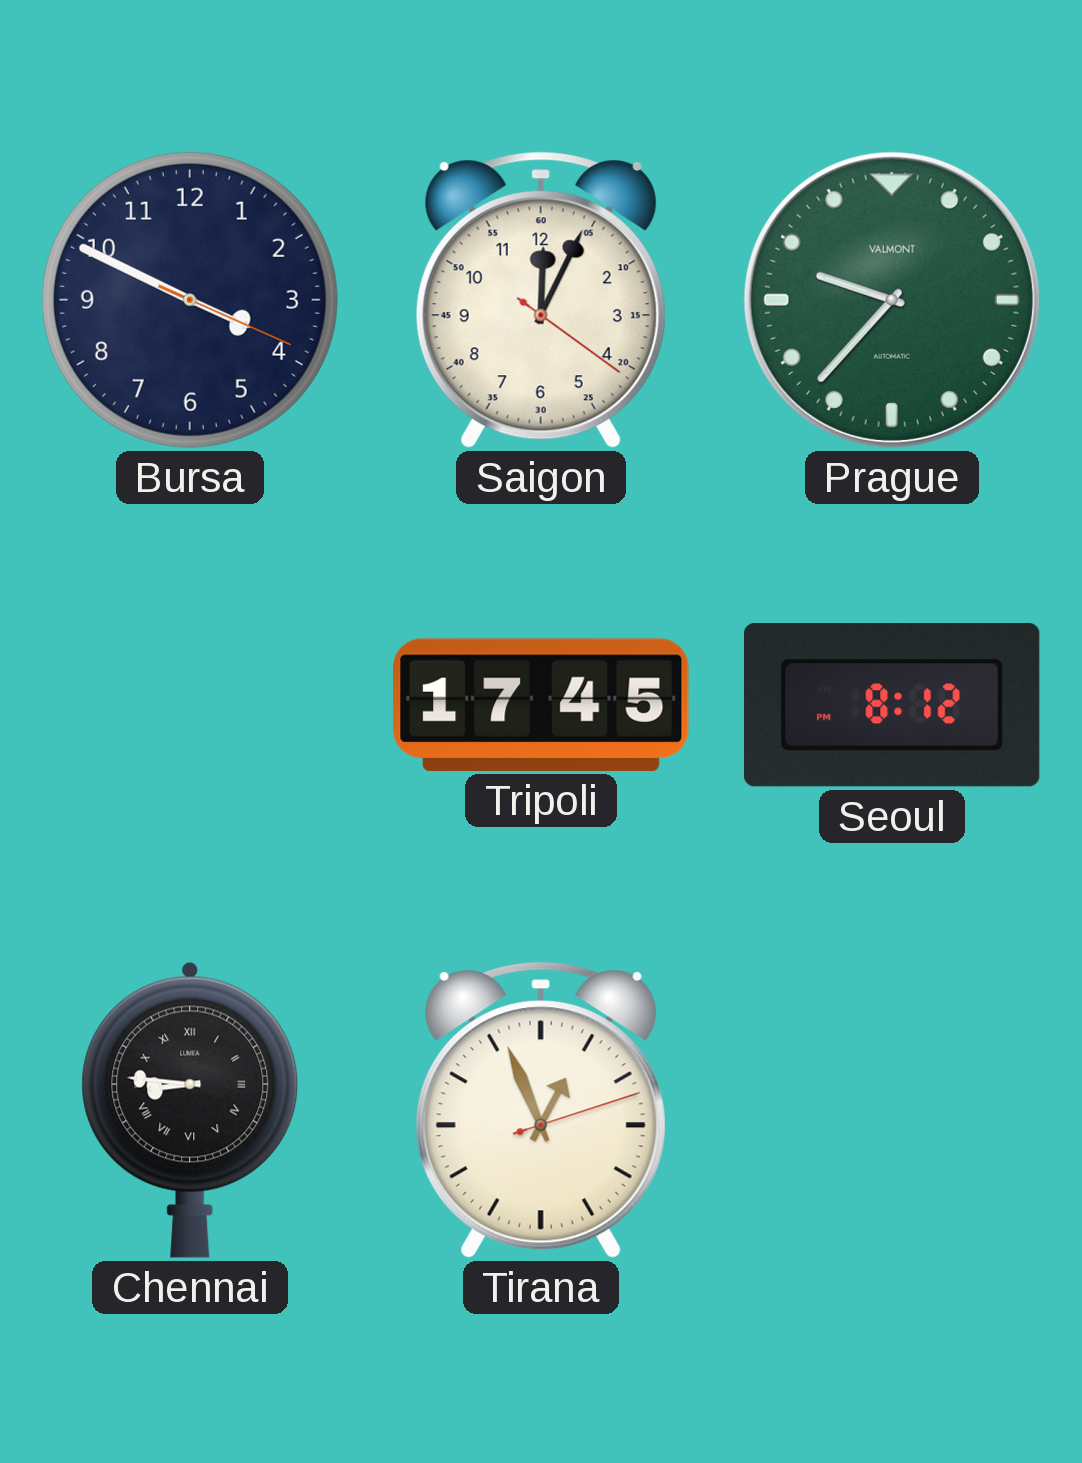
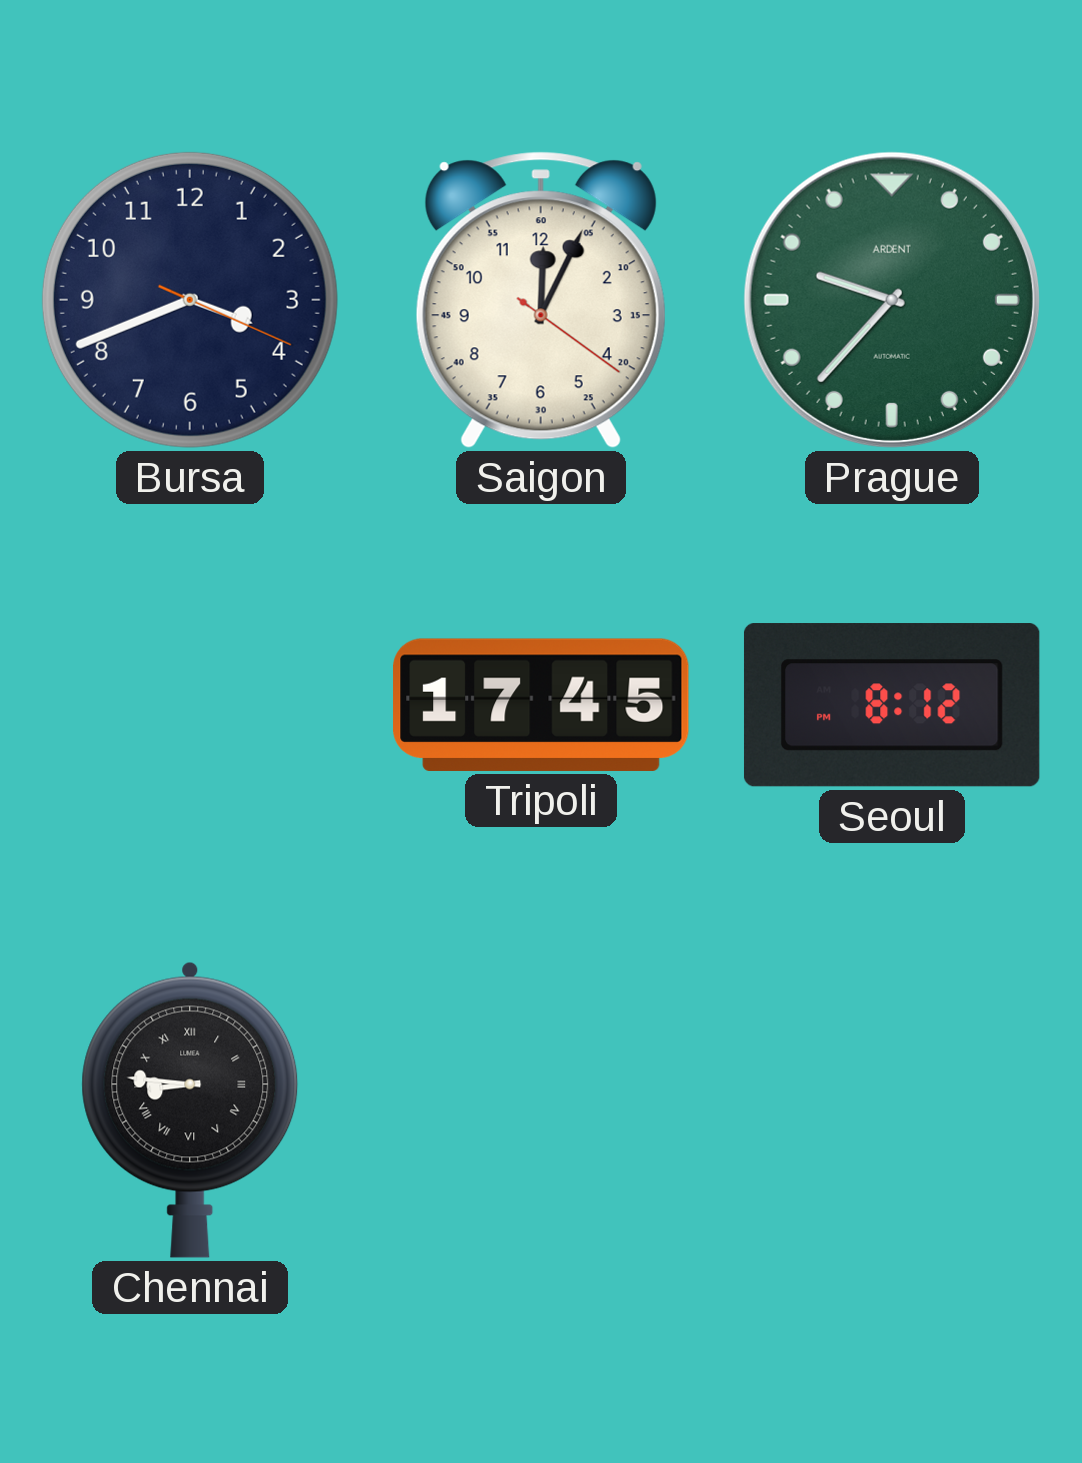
Bursa: 3:49 -> 3:41 (190, 300)
Prague brand: VALMONT -> ARDENT (892, 300)
Tirana: 12:56 -> none (541, 1110)
